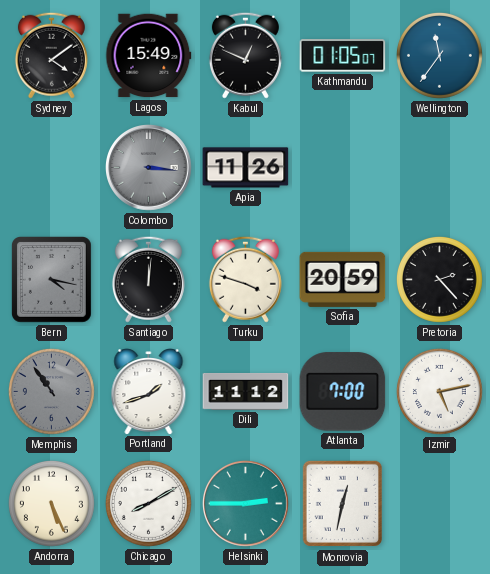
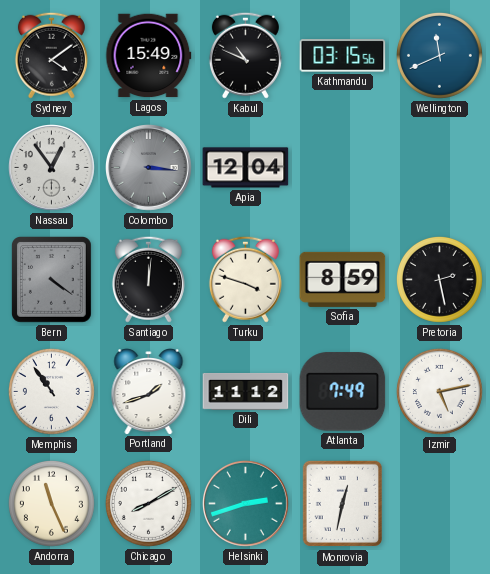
Kabul: 12:49 -> 10:49 (245, 55)
Kathmandu: 01:05 -> 03:15 (343, 56)
Wellington: 11:36 -> 11:41 (439, 55)
Nassau: none -> 12:54 (52, 168)
Apia: 11:26 -> 12:04 (246, 168)
Bern: 4:17 -> 4:21 (52, 280)
Sofia: 20:59 -> 8:59 (343, 279)
Pretoria: 2:23 -> 2:28 (439, 279)
Memphis dial: grey -> white (51, 391)
Atlanta: 7:00 -> 7:49 (343, 392)
Andorra: 5:26 -> 11:26 (51, 503)
Helsinki: 2:45 -> 2:42 (246, 504)
